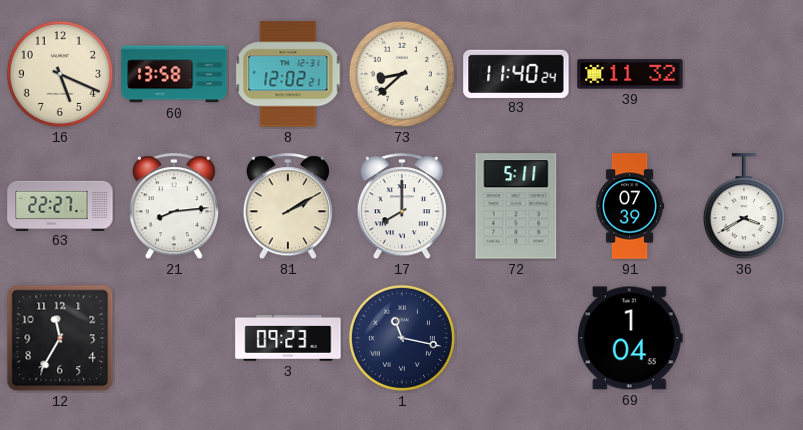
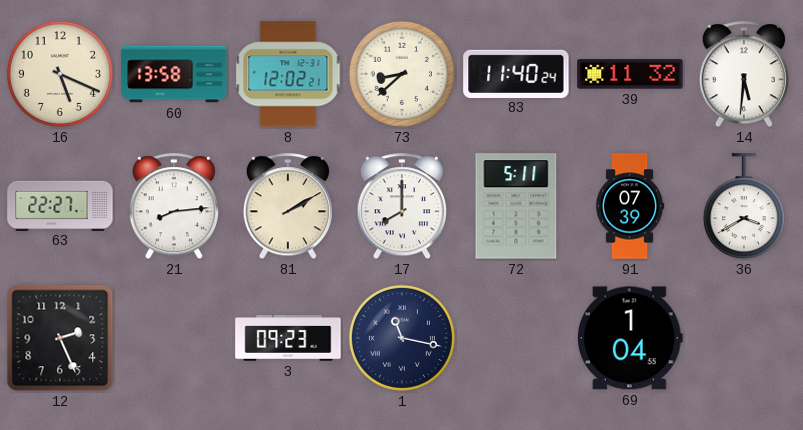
14: none -> 5:31 (744, 75)
12: 11:35 -> 2:26 (60, 338)
